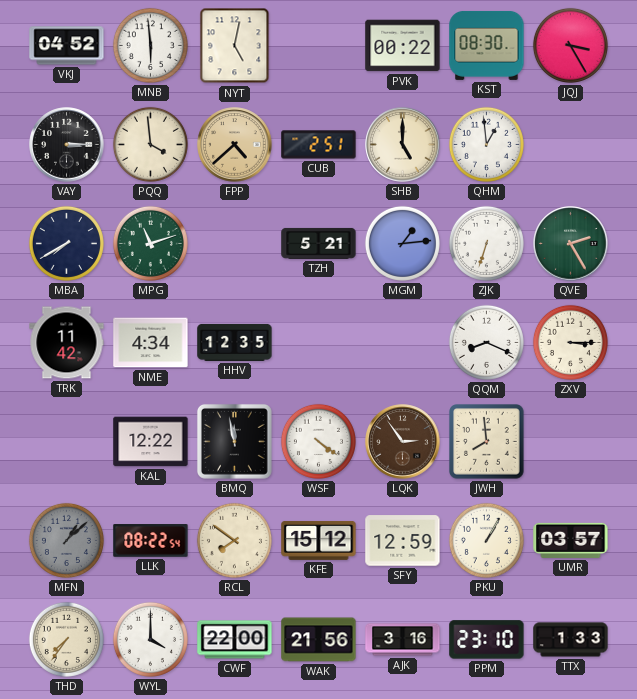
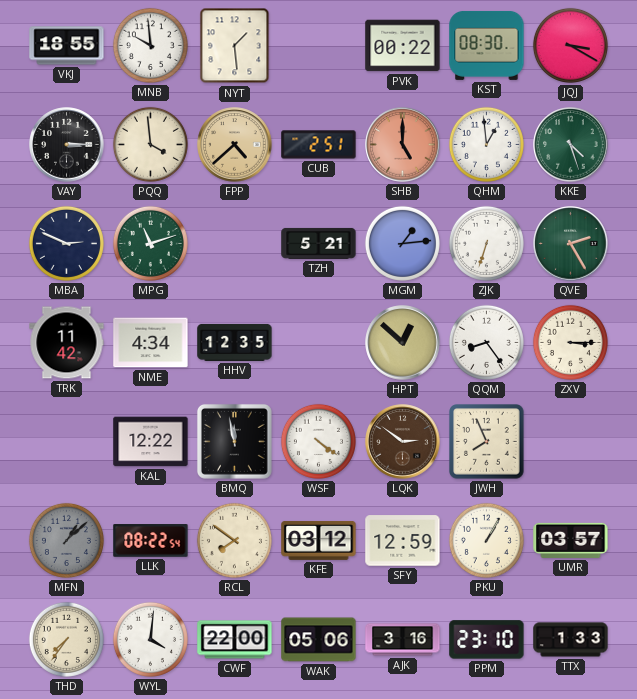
VKJ: 04:52 -> 18:55 (67, 46)
MNB: 5:59 -> 9:59 (150, 45)
NYT: 5:02 -> 1:29 (235, 46)
JQJ: 3:25 -> 3:20 (570, 45)
SHB dial: cream -> salmon (403, 145)
KKE: none -> 4:27 (571, 145)
MBA: 7:40 -> 2:49 (66, 243)
HPT: none -> 12:52 (403, 343)
QQM: 8:19 -> 8:24 (486, 342)
LQK: 2:54 -> 2:51 (403, 442)
JWH: 7:59 -> 7:56 (487, 442)
KFE: 15:12 -> 03:12 (319, 540)
WYL: 4:00 -> 4:01 (150, 639)
WAK: 21:56 -> 05:06 (319, 640)
